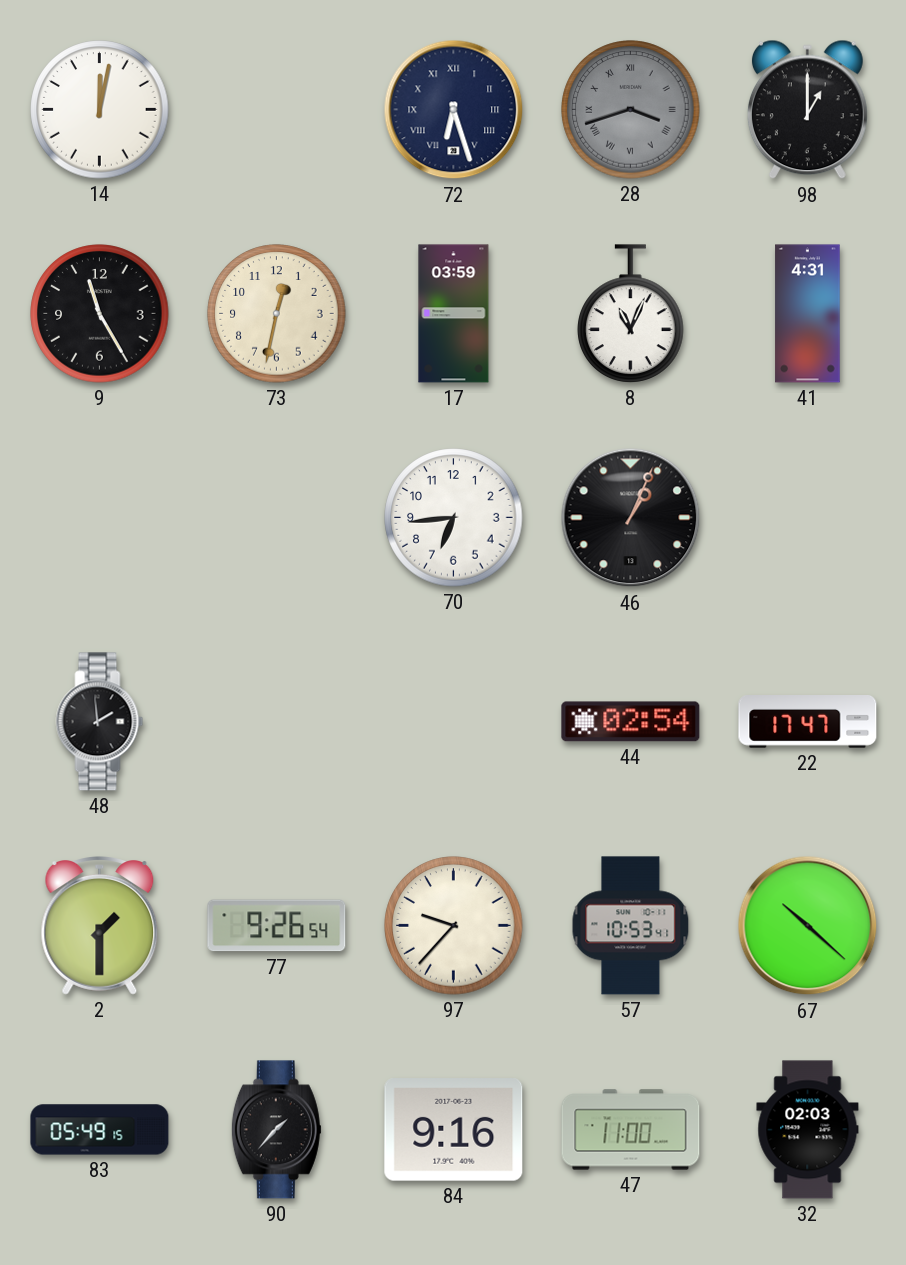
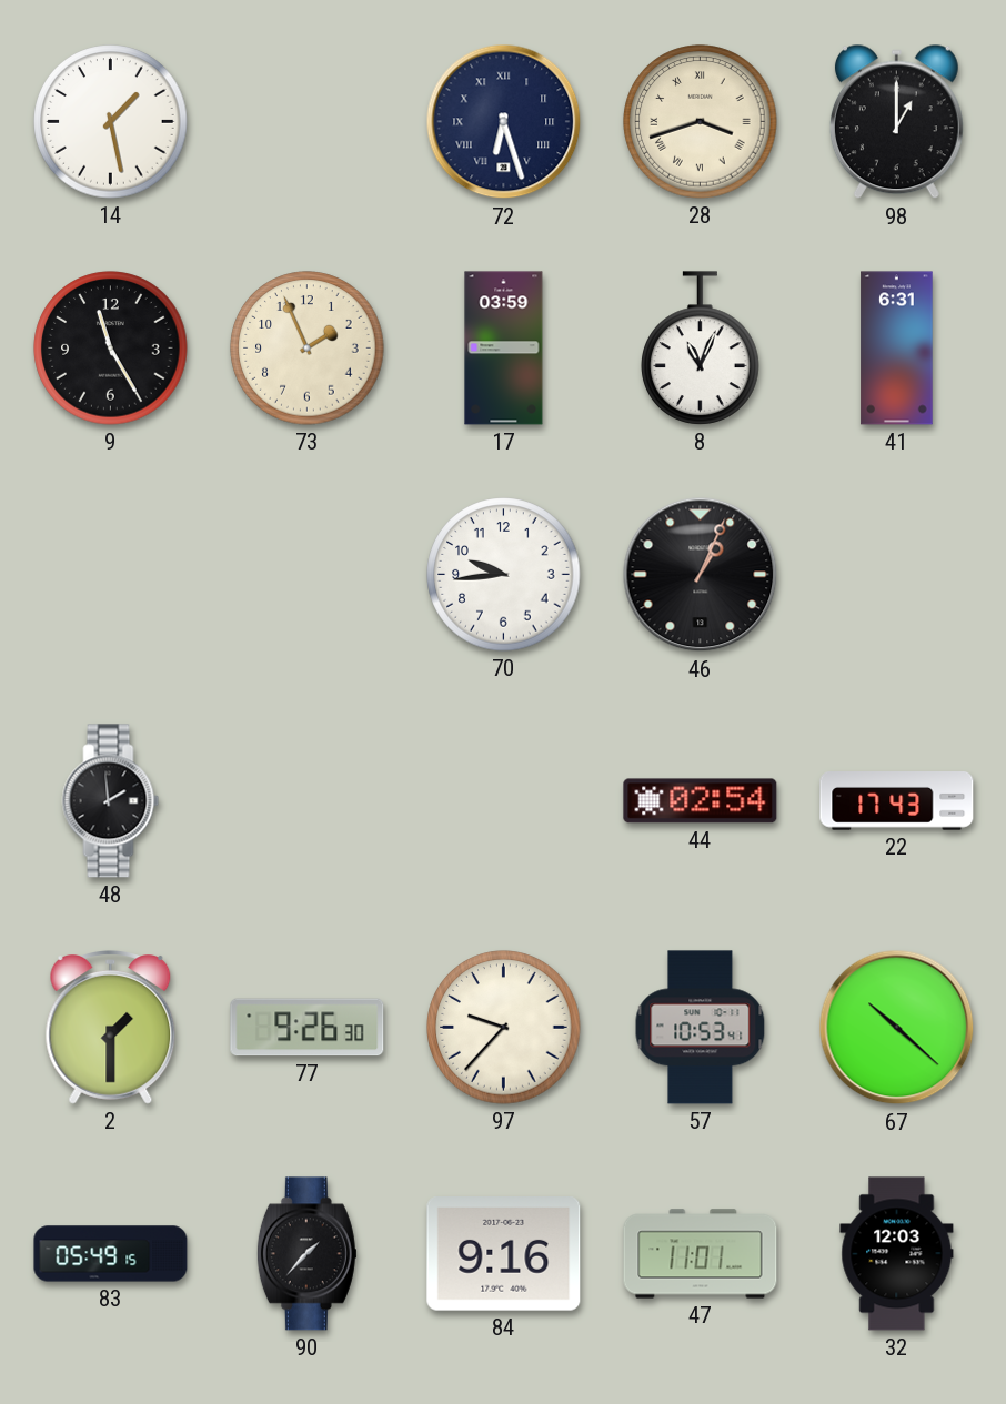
14: 12:02 -> 1:28 (111, 122)
28 dial: grey -> cream (701, 122)
73: 12:32 -> 1:56 (308, 349)
41: 4:31 -> 6:31 (897, 349)
70: 6:44 -> 9:44 (504, 575)
22: 17:47 -> 17:43 (897, 801)
77: 9:26:54 -> 9:26:30 (308, 1028)
47: 11:00 -> 11:01 (701, 1254)
32: 02:03 -> 12:03 (897, 1254)
